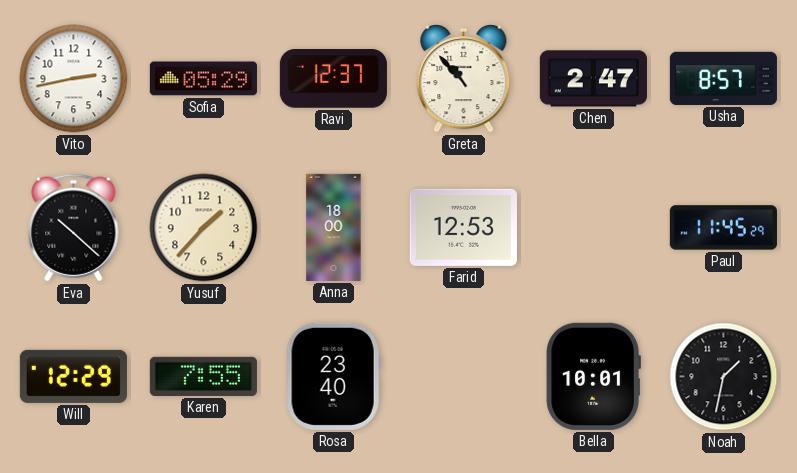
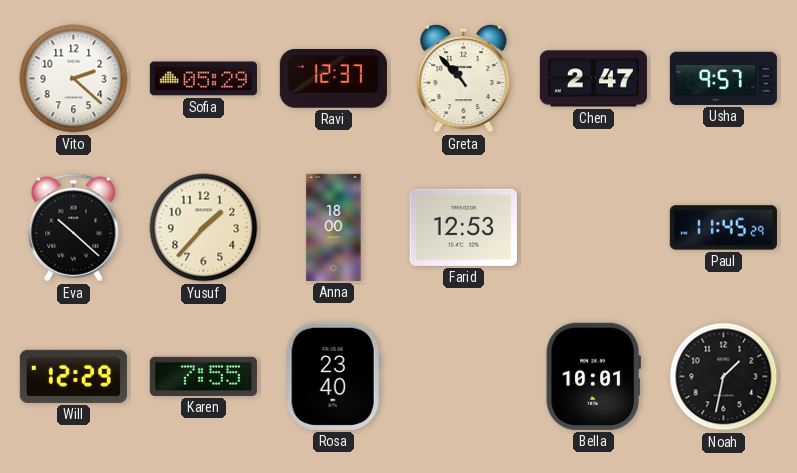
Vito: 2:43 -> 2:22 (74, 79)
Usha: 8:57 -> 9:57 (723, 78)
